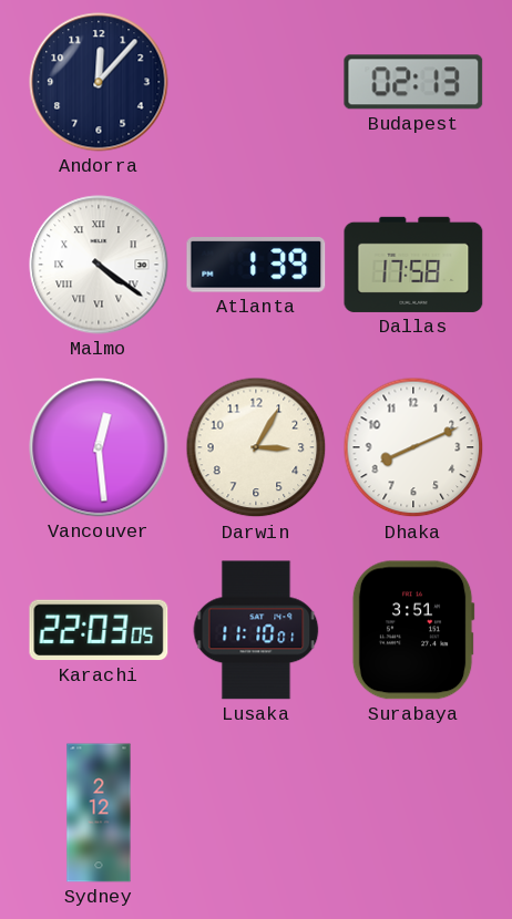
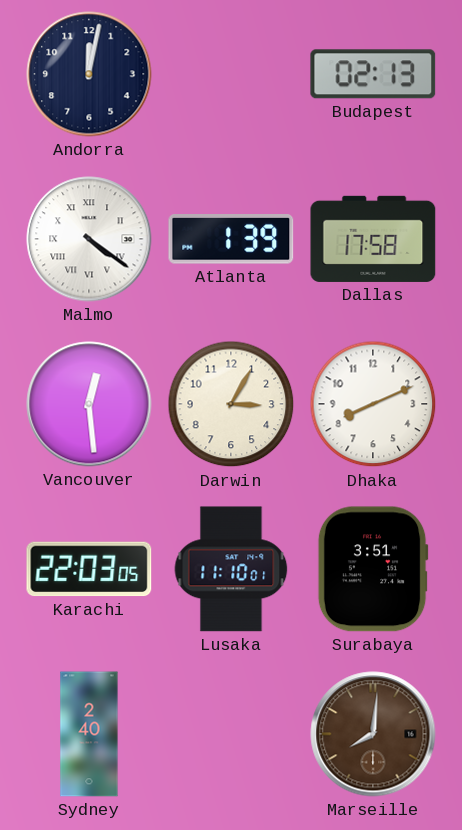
Andorra: 12:07 -> 12:02 (89, 74)
Sydney: 2:12 -> 2:40 (89, 734)
Marseille: none -> 8:01 (373, 734)
